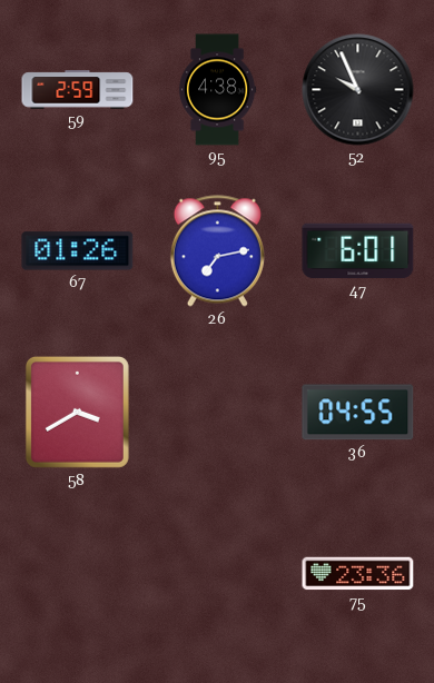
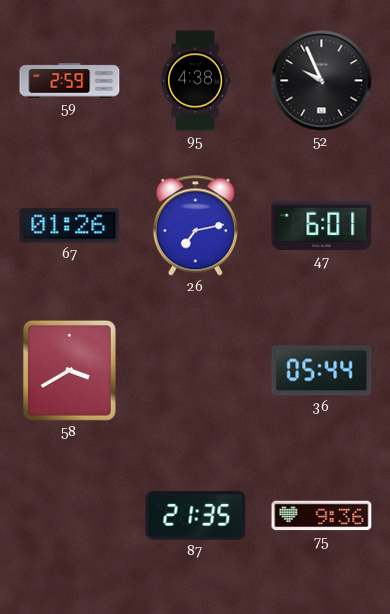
36: 04:55 -> 05:44 (322, 371)
87: none -> 21:35 (196, 516)
75: 23:36 -> 9:36 (322, 516)
